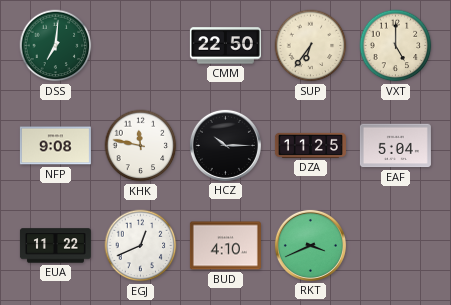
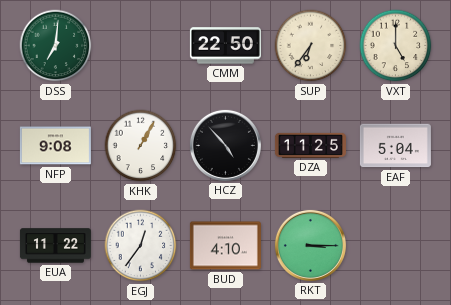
KHK: 11:47 -> 1:05 (141, 146)
HCZ: 10:15 -> 4:53 (225, 145)
EGJ: 12:41 -> 12:36 (141, 246)
RKT: 3:41 -> 3:15 (310, 245)
